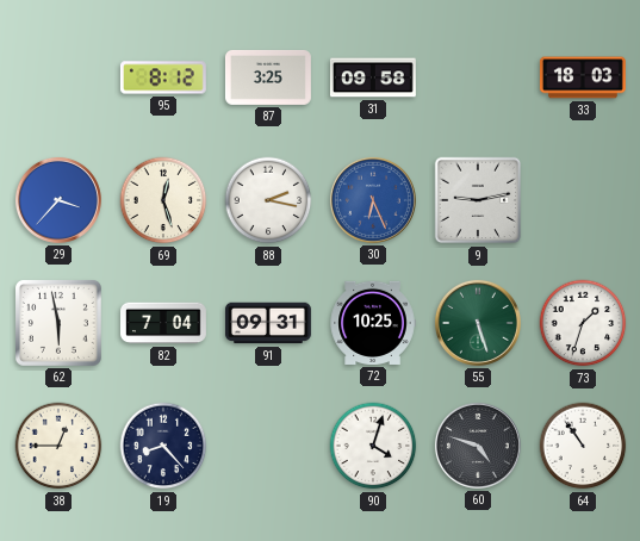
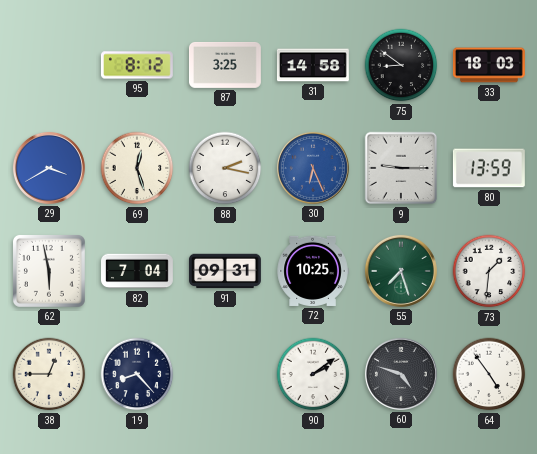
31: 09:58 -> 14:58 (313, 65)
75: none -> 8:51 (401, 65)
29: 3:37 -> 3:40 (49, 168)
9: 9:13 -> 9:15 (401, 168)
80: none -> 13:59 (489, 168)
55: 5:27 -> 7:27 (401, 271)
73: 1:33 -> 1:31 (489, 271)
90: 4:03 -> 2:09 (313, 374)
64: 10:54 -> 4:54 (489, 374)
